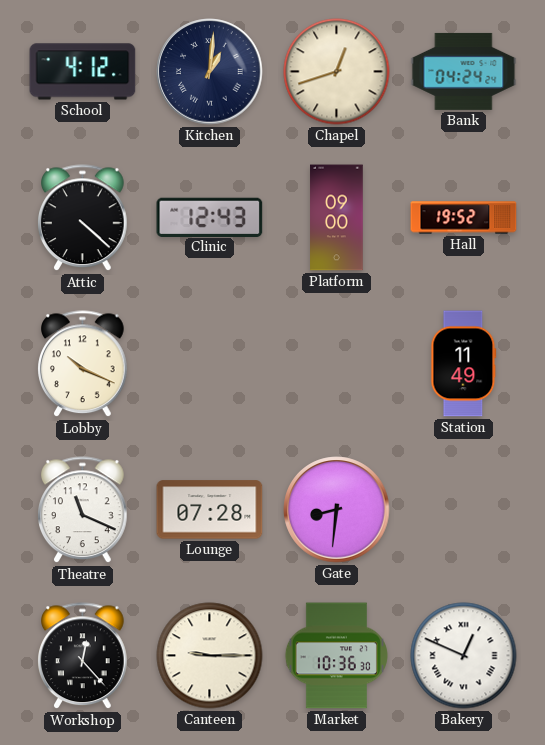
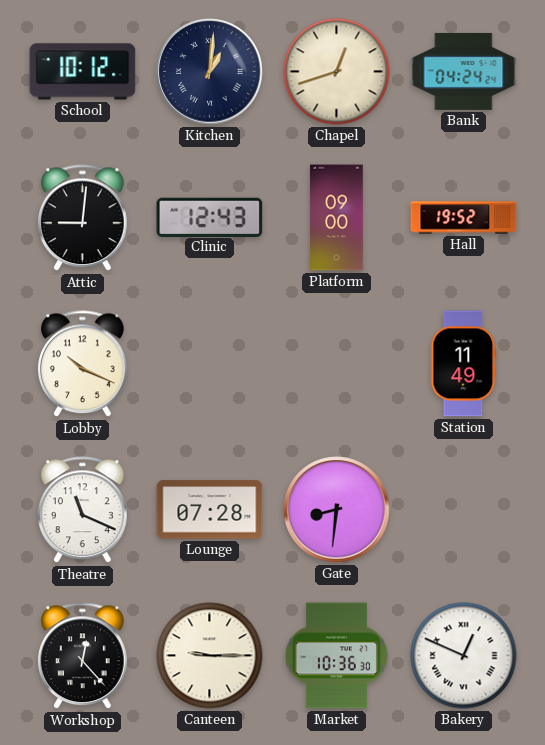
School: 4:12 -> 10:12 (83, 72)
Attic: 4:22 -> 9:01 (83, 218)
